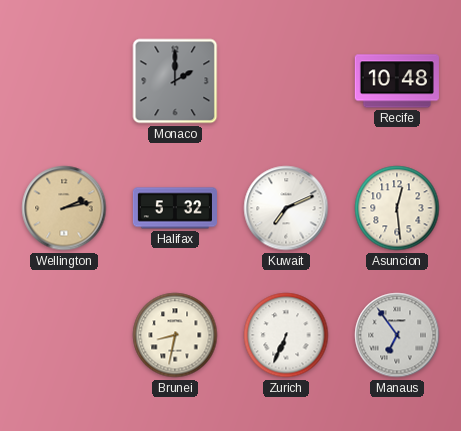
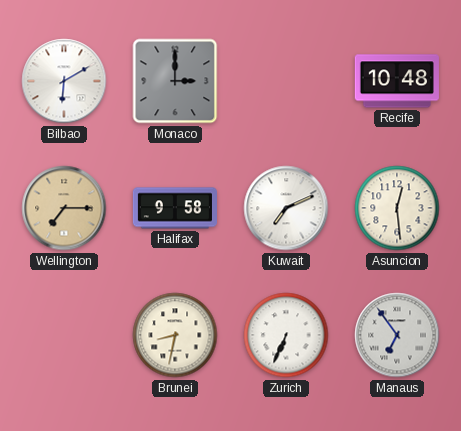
Bilbao: none -> 6:10 (64, 81)
Monaco: 2:00 -> 3:00 (175, 81)
Wellington: 2:13 -> 7:15 (64, 208)
Halifax: 5:32 -> 9:58 (174, 208)
